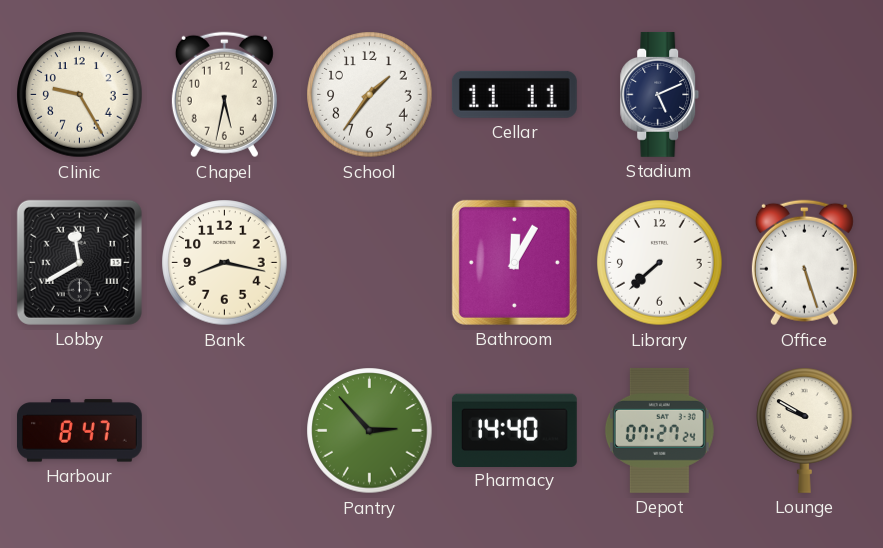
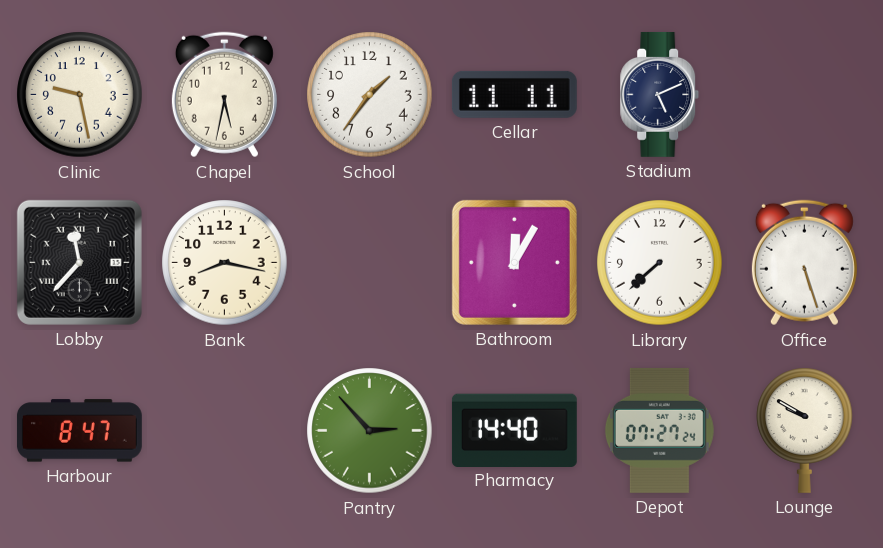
Clinic: 9:25 -> 9:28 (80, 95)
Lobby: 11:40 -> 11:37 (79, 262)
